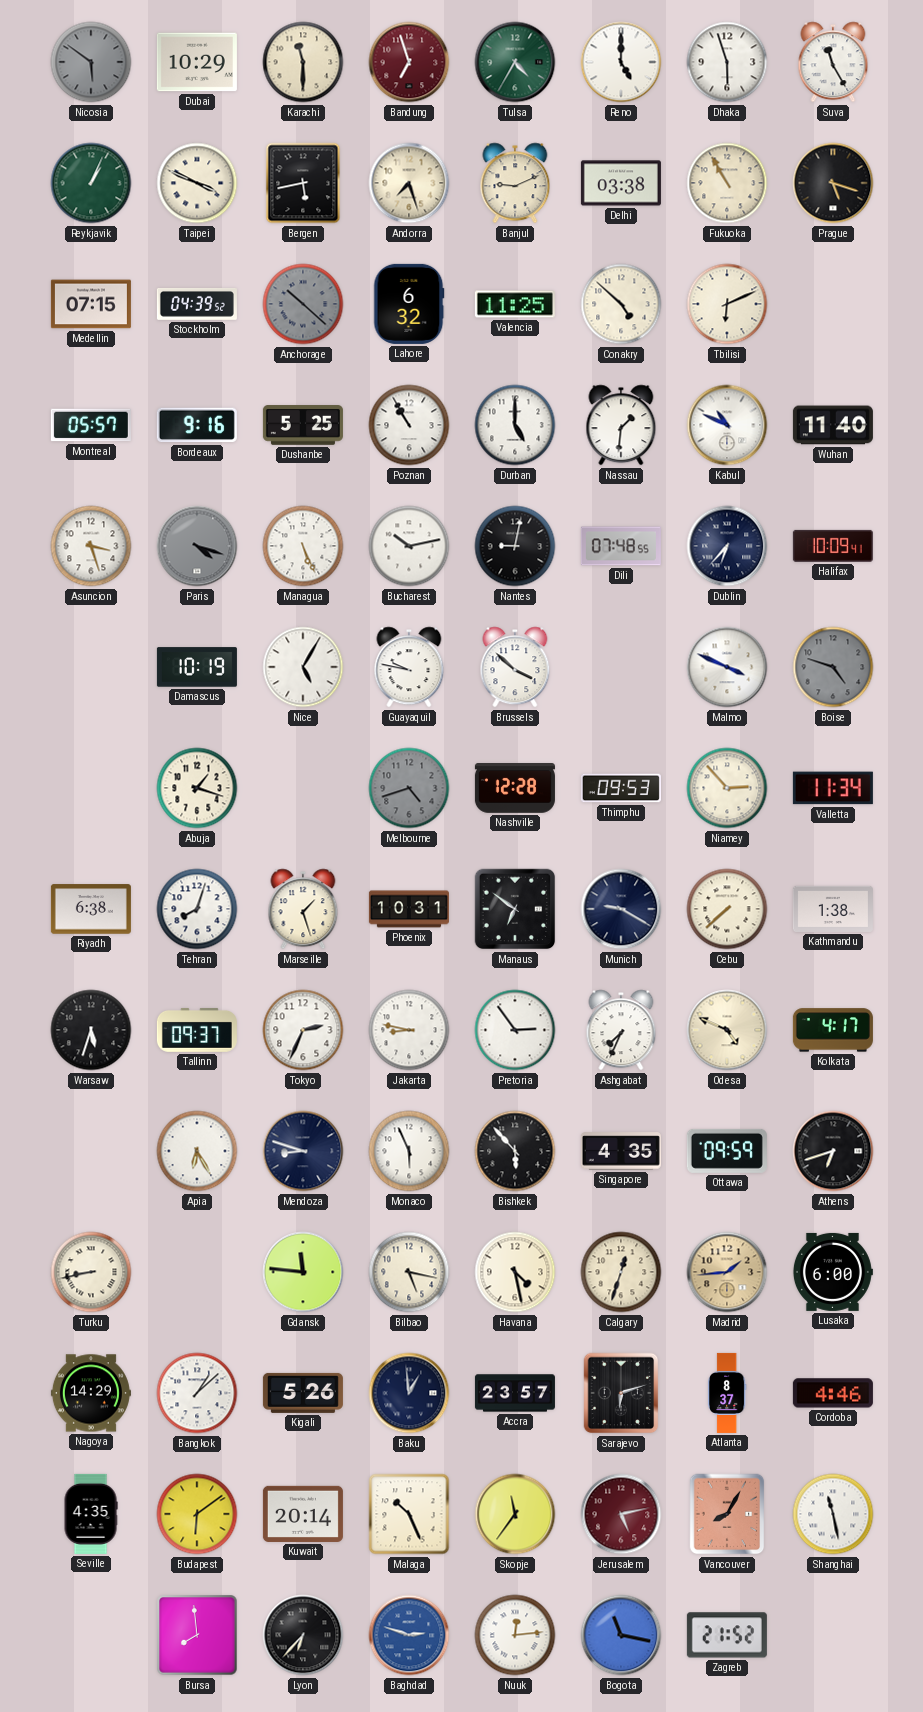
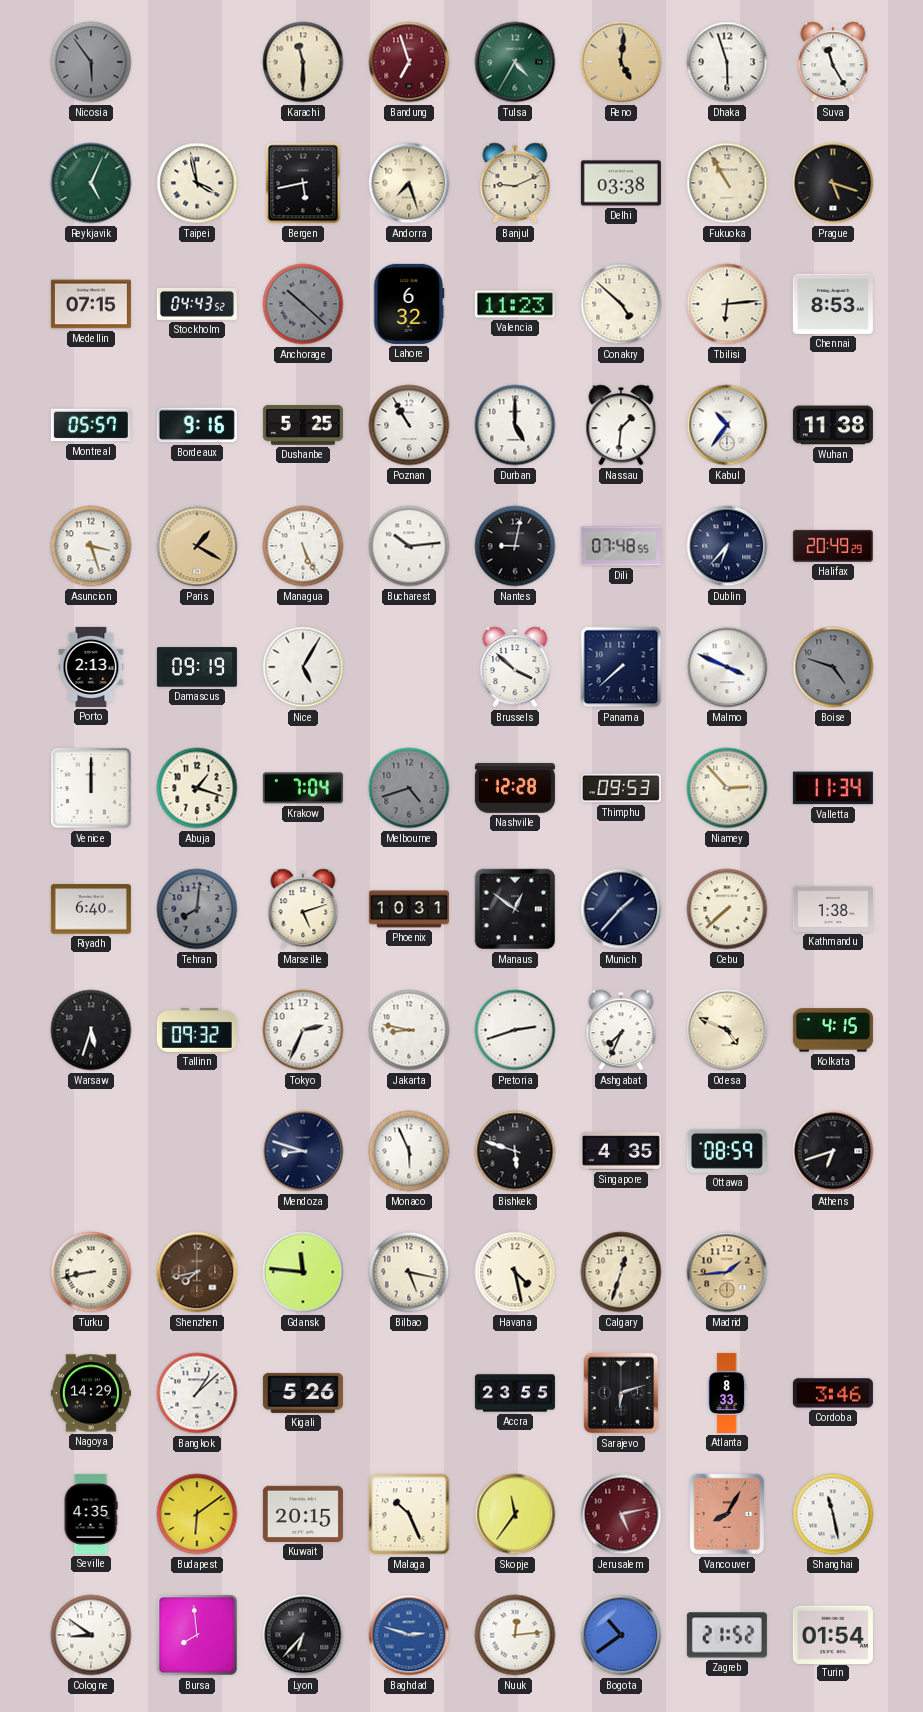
Nicosia: 5:51 -> 5:54 (91, 62)
Dubai: 10:29 -> none (197, 62)
Reno: 5:00 -> 5:01 (621, 62)
Reno dial: white -> champagne (621, 62)
Reykjavik: 1:04 -> 5:04 (91, 183)
Taipei: 3:49 -> 3:58 (197, 183)
Stockholm: 04:39 -> 04:43 (197, 304)
Valencia: 11:25 -> 11:23 (515, 304)
Tbilisi: 6:11 -> 6:14 (727, 304)
Chennai: none -> 8:53 (833, 304)
Kabul: 10:49 -> 10:36 (727, 425)
Wuhan: 11:40 -> 11:38 (833, 425)
Paris: 4:18 -> 1:20 (197, 546)
Paris dial: grey -> champagne (197, 546)
Bucharest: 10:13 -> 10:14 (409, 546)
Halifax: 10:09 -> 20:49 (833, 546)
Porto: none -> 2:13 (91, 667)
Damascus: 10:19 -> 09:19 (197, 667)
Guayaquil: 9:47 -> none (409, 667)
Panama: none -> 7:38 (621, 667)
Venice: none -> 12:00 (91, 788)
Krakow: none -> 7:04 (303, 788)
Riyadh: 6:38 -> 6:40 (91, 909)
Tehran: 8:03 -> 8:01 (197, 909)
Tehran dial: white -> grey (197, 909)
Marseille: 1:27 -> 5:12 (303, 909)
Manaus: 6:51 -> 12:51 (515, 909)
Munich: 9:20 -> 1:37 (621, 909)
Tallinn: 09:37 -> 09:32 (197, 1030)
Pretoria: 2:54 -> 2:42 (515, 1030)
Kolkata: 4:17 -> 4:15 (833, 1030)
Apia: 6:25 -> none (197, 1151)
Bishkek: 5:53 -> 5:48 (515, 1151)
Ottawa: 09:59 -> 08:59 (727, 1151)
Shenzhen: none -> 7:43 (197, 1272)
Lusaka: 6:00 -> none (832, 1272)
Baku: 12:59 -> none (409, 1393)
Accra: 23:57 -> 23:55 (515, 1393)
Atlanta: 8:37 -> 8:33 (727, 1393)
Cordoba: 4:46 -> 3:46 (833, 1393)
Kuwait: 20:14 -> 20:15 (303, 1514)
Cologne: none -> 8:51 (91, 1635)
Bogota: 11:17 -> 10:39 (621, 1635)
Turin: none -> 01:54 (833, 1634)
